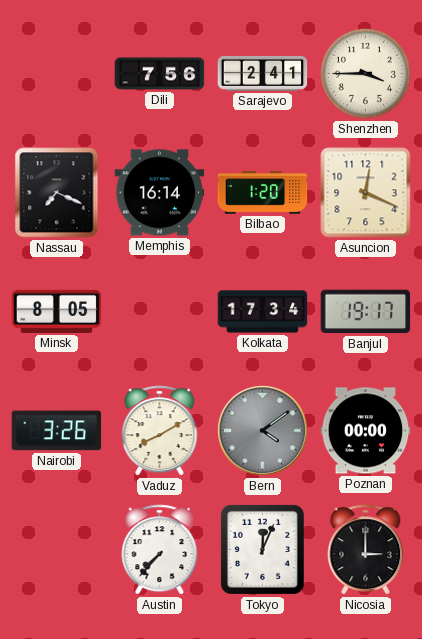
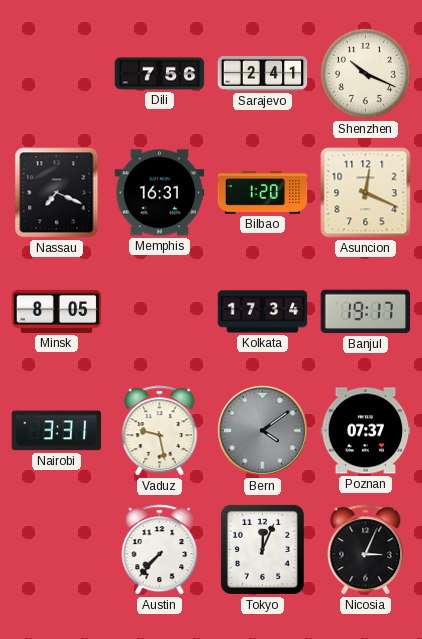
Shenzhen: 3:45 -> 10:19 (365, 73)
Memphis: 16:14 -> 16:31 (160, 193)
Nairobi: 3:26 -> 3:31 (57, 431)
Vaduz: 8:10 -> 9:28 (160, 431)
Poznan: 00:00 -> 07:37 (366, 431)
Nicosia: 3:00 -> 3:04 (366, 550)
